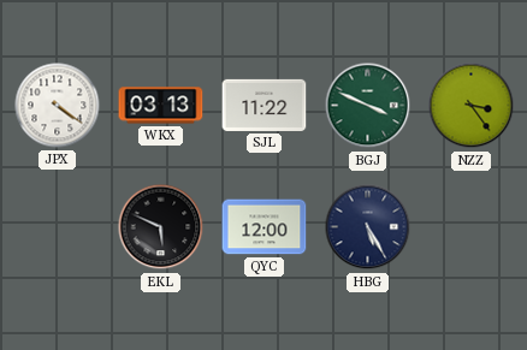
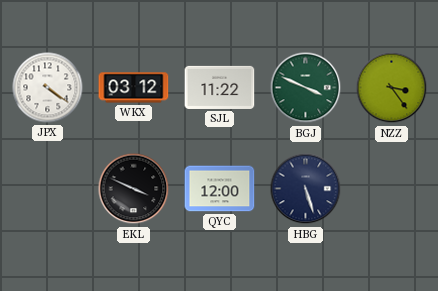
WKX: 03:13 -> 03:12 (134, 88)
EKL: 5:49 -> 3:49 (134, 189)
HBG: 5:25 -> 5:27 (306, 189)
